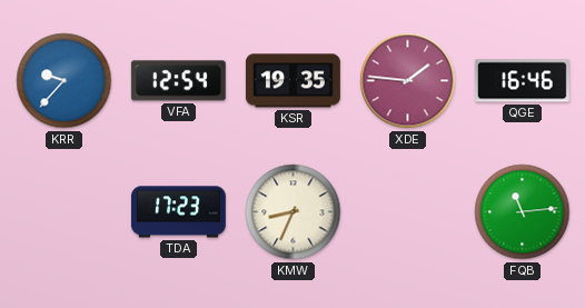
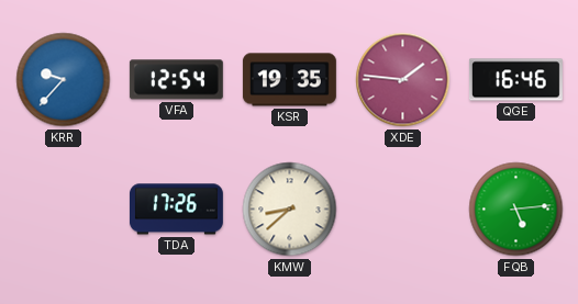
TDA: 17:23 -> 17:26 (176, 210)
KMW: 8:34 -> 8:38 (290, 210)
FQB: 11:14 -> 5:14 (516, 210)
